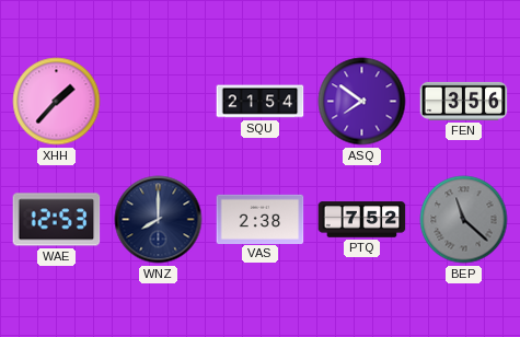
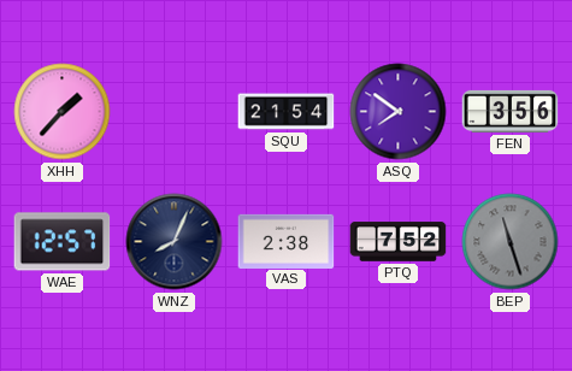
WAE: 12:53 -> 12:57 (63, 242)
WNZ: 8:00 -> 8:04 (175, 242)
BEP: 11:22 -> 11:27 (511, 242)
